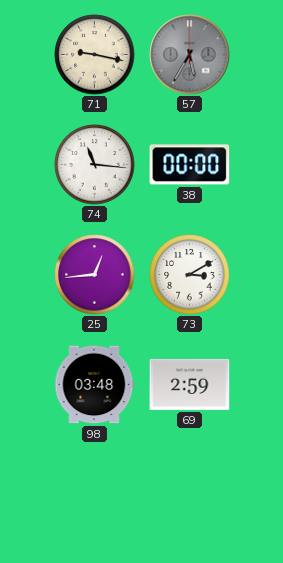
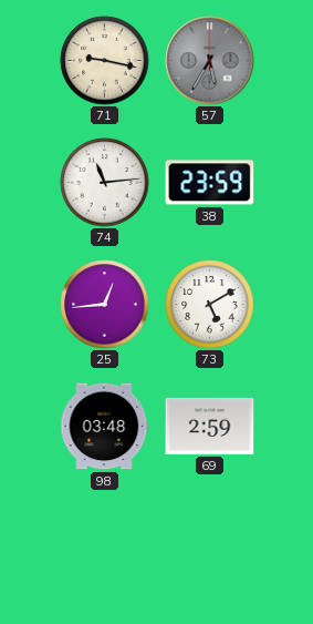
74: 11:16 -> 11:14 (105, 183)
38: 00:00 -> 23:59 (210, 183)
73: 3:10 -> 5:10 (210, 305)
